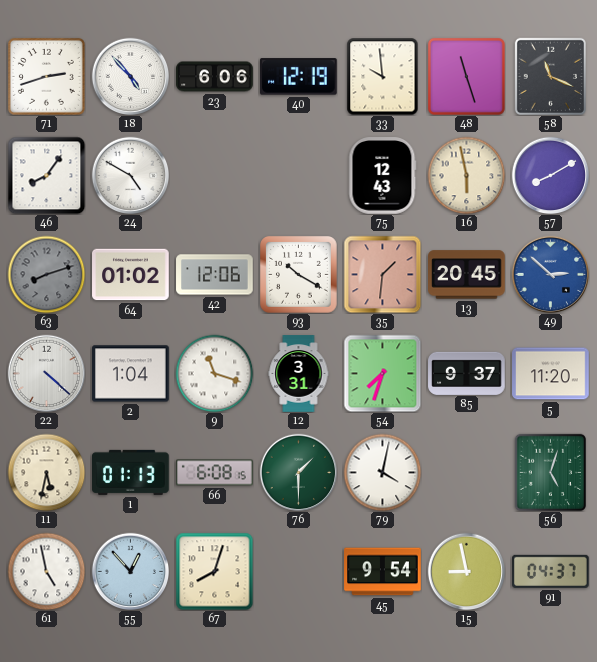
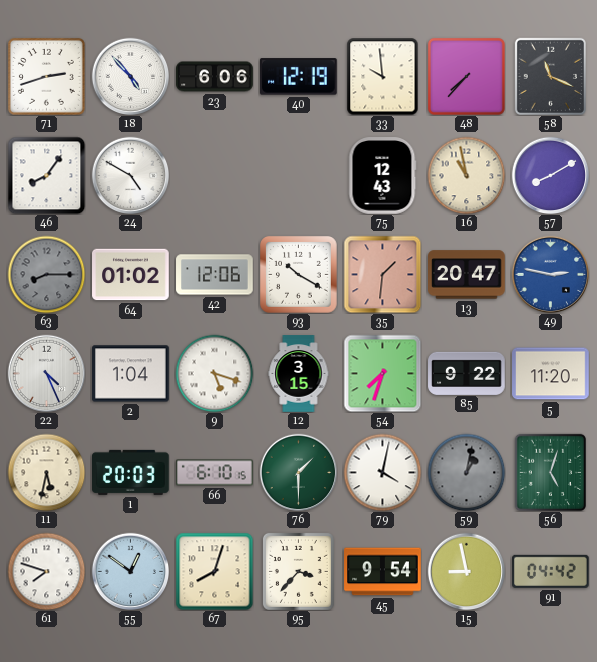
48: 11:27 -> 7:37 (466, 76)
16: 5:58 -> 10:58 (466, 175)
63: 8:12 -> 8:15 (46, 274)
13: 20:45 -> 20:47 (467, 275)
49: 2:52 -> 2:47 (550, 274)
22: 4:22 -> 4:26 (46, 373)
9: 11:18 -> 5:18 (214, 373)
12: 3:31 -> 3:15 (299, 374)
85: 9:37 -> 9:22 (467, 373)
1: 01:13 -> 20:03 (131, 472)
66: 6:08 -> 6:10 (215, 473)
59: none -> 1:02 (466, 472)
61: 4:58 -> 7:48 (46, 571)
55: 12:53 -> 12:51 (130, 571)
95: none -> 3:37 (298, 571)
91: 04:37 -> 04:42 (551, 571)
